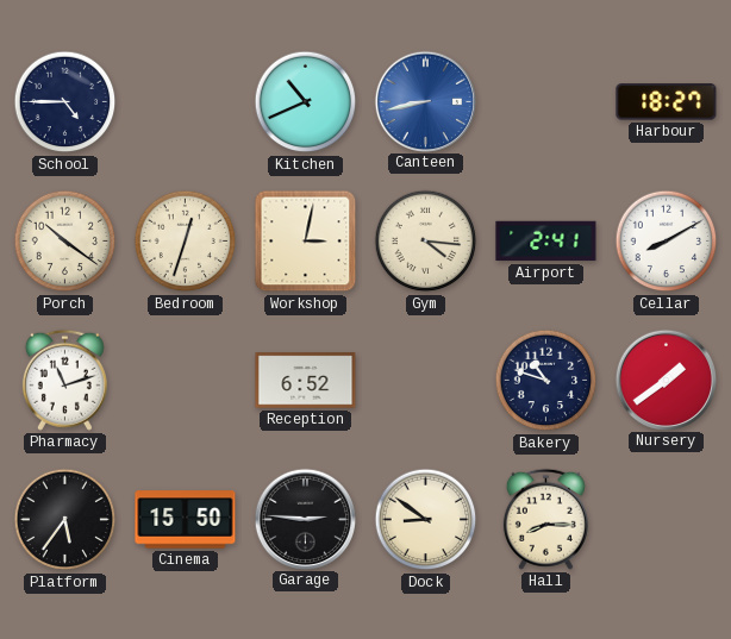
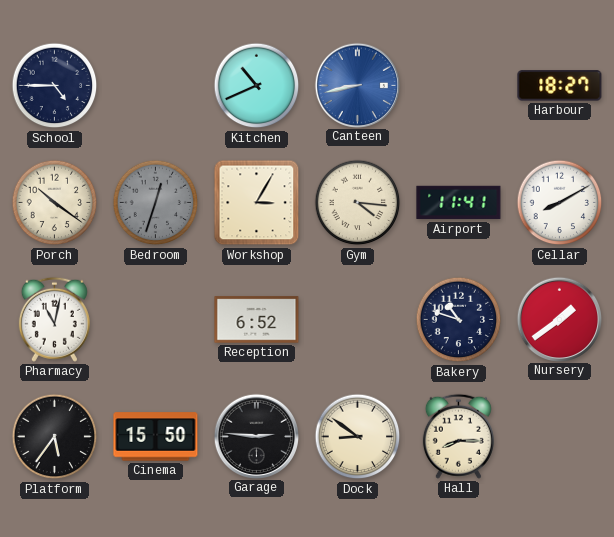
Bedroom dial: cream -> grey (156, 203)
Workshop: 3:02 -> 3:05 (257, 203)
Airport: 2:41 -> 11:41 (459, 203)
Pharmacy: 11:12 -> 11:02 (54, 319)
